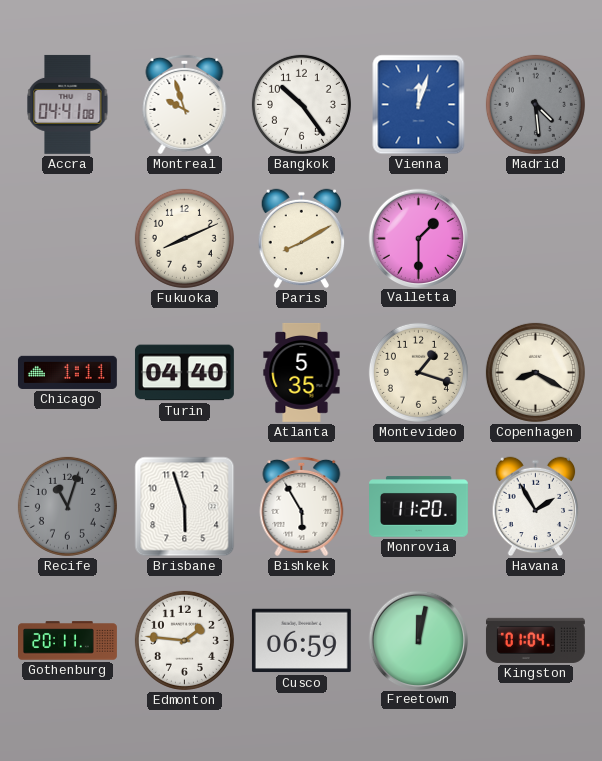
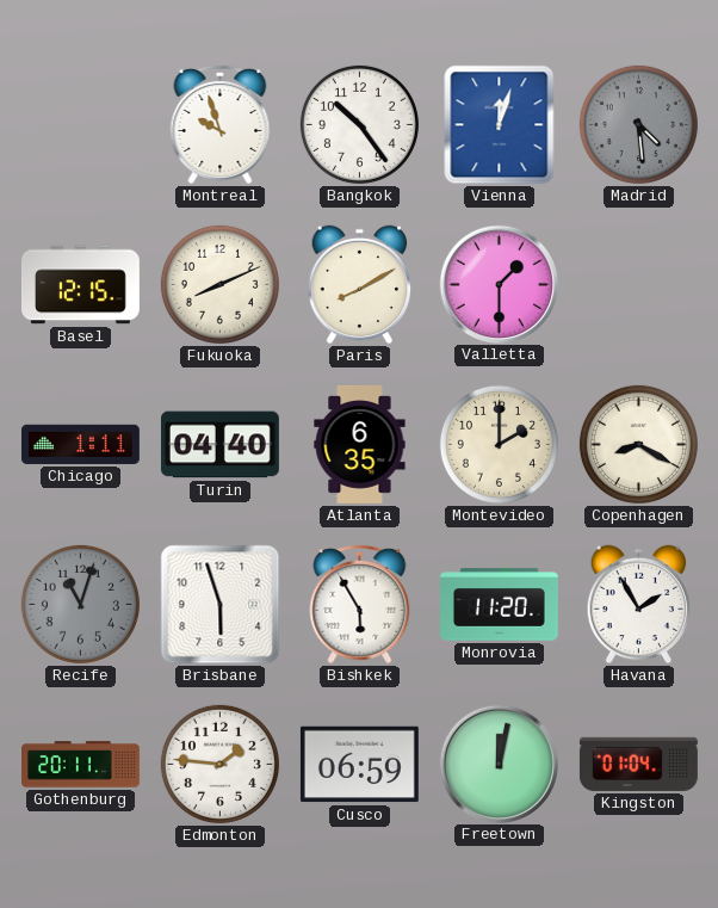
Accra: 04:41 -> none (68, 104)
Basel: none -> 12:15 (80, 285)
Atlanta: 5:35 -> 6:35 (360, 444)
Montevideo: 1:18 -> 2:00 (499, 444)
